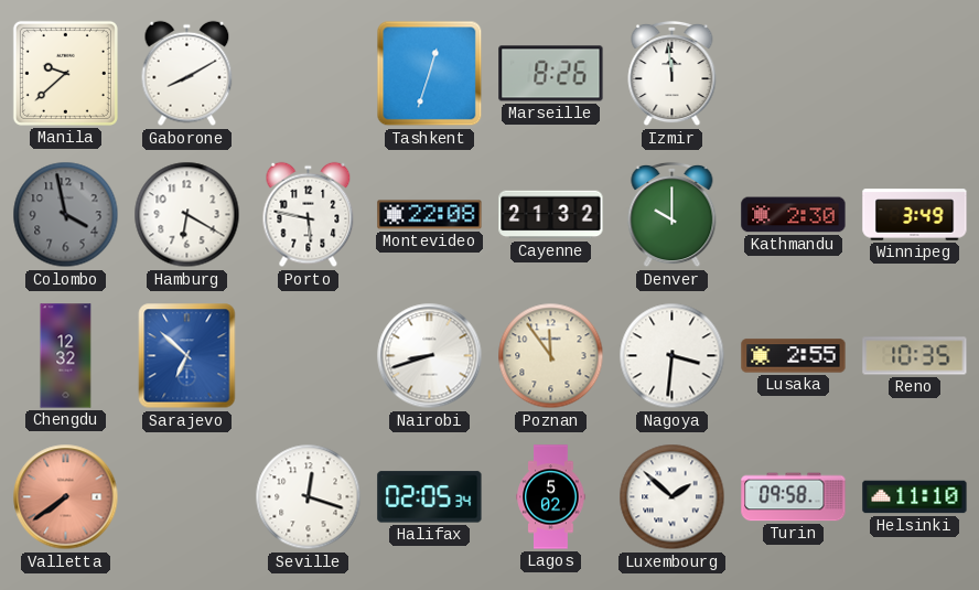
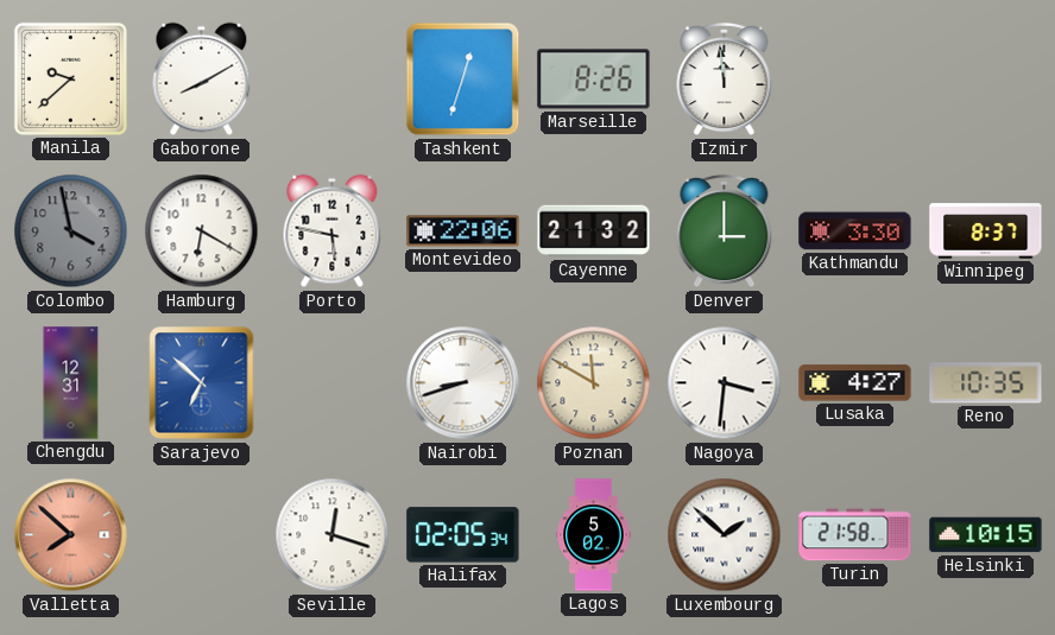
Montevideo: 22:08 -> 22:06 (463, 231)
Denver: 10:00 -> 3:00 (725, 231)
Kathmandu: 2:30 -> 3:30 (855, 231)
Winnipeg: 3:49 -> 8:37 (986, 231)
Chengdu: 12:32 -> 12:31 (71, 383)
Poznan: 11:54 -> 11:50 (594, 383)
Lusaka: 2:55 -> 4:27 (855, 383)
Valletta: 7:39 -> 7:52 (71, 535)
Turin: 09:58 -> 21:58 (855, 535)
Helsinki: 11:10 -> 10:15 (986, 535)
